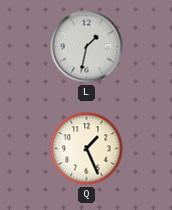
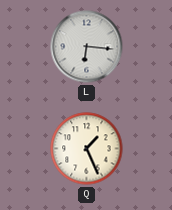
L: 1:32 -> 6:16 (87, 47)
